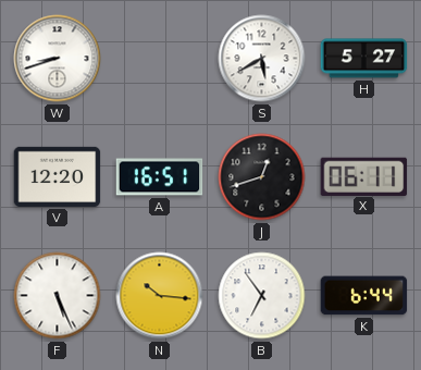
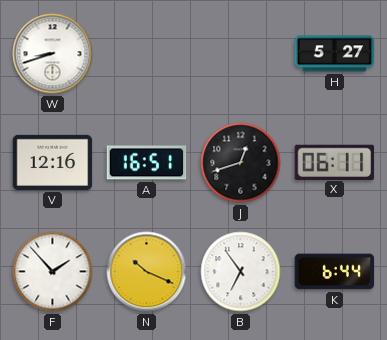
S: 5:40 -> none (262, 59)
V: 12:20 -> 12:16 (53, 162)
F: 5:26 -> 1:53 (53, 272)
N: 10:16 -> 10:19 (147, 272)
